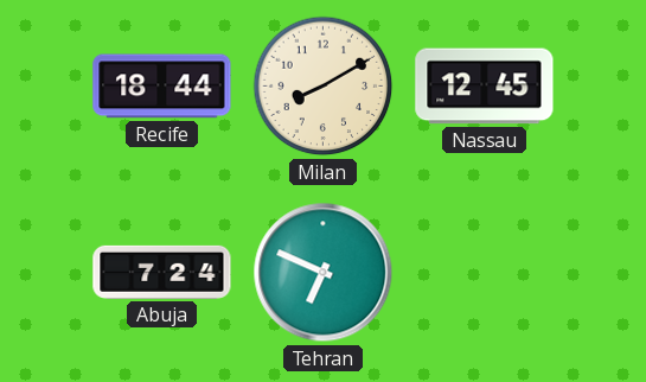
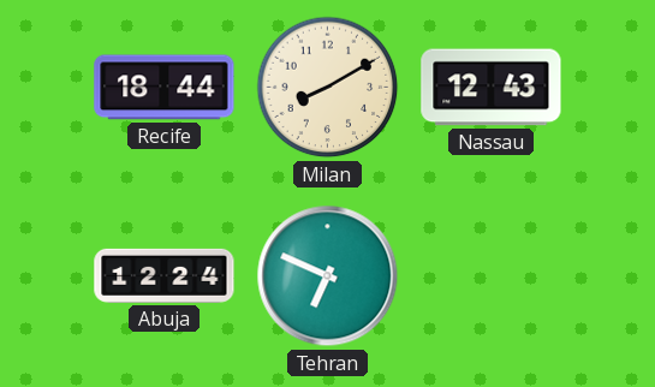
Nassau: 12:45 -> 12:43 (492, 88)
Abuja: 7:24 -> 12:24 (165, 275)
